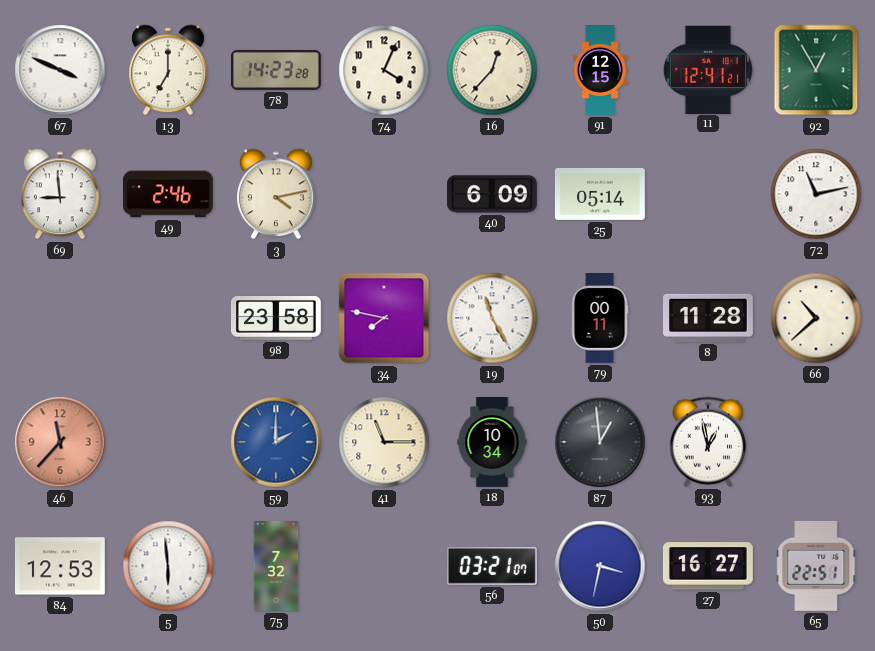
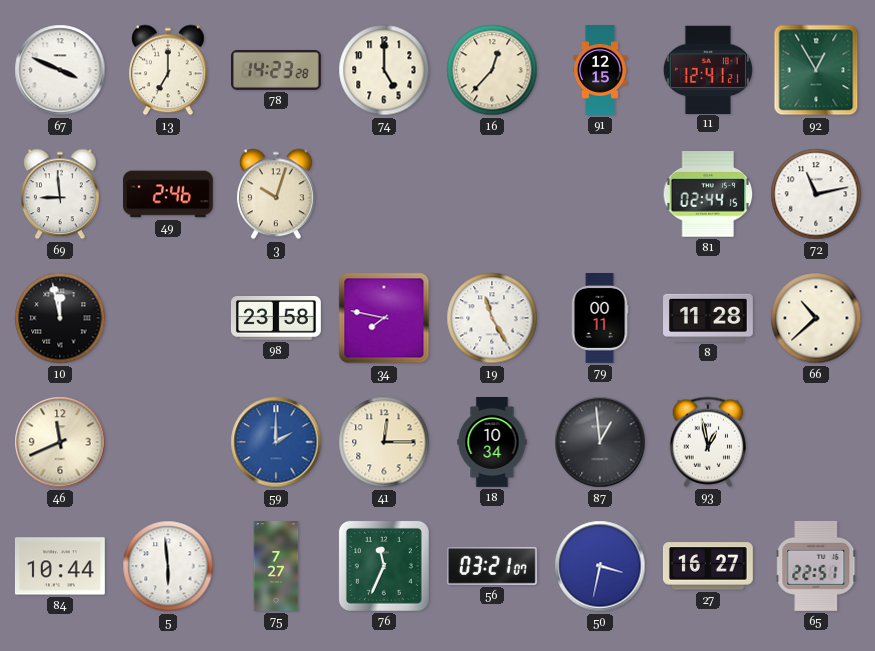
74: 4:04 -> 5:00 (384, 70)
3: 4:13 -> 10:03 (277, 194)
40: 6:09 -> none (492, 194)
25: 05:14 -> none (600, 194)
81: none -> 02:44 (708, 194)
10: none -> 11:58 (60, 318)
46: 11:37 -> 11:41 (60, 442)
46 dial: salmon -> cream (60, 442)
41: 11:15 -> 12:15 (384, 442)
84: 12:53 -> 10:44 (60, 566)
75: 7:32 -> 7:27 (276, 567)
76: none -> 11:34 (384, 566)
